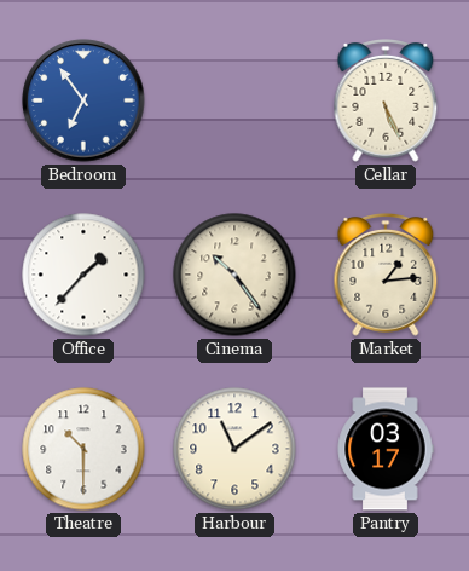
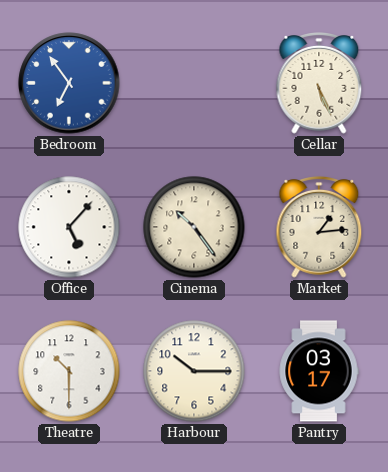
Office: 1:37 -> 5:07 (69, 227)
Harbour: 11:09 -> 10:15 (194, 371)
